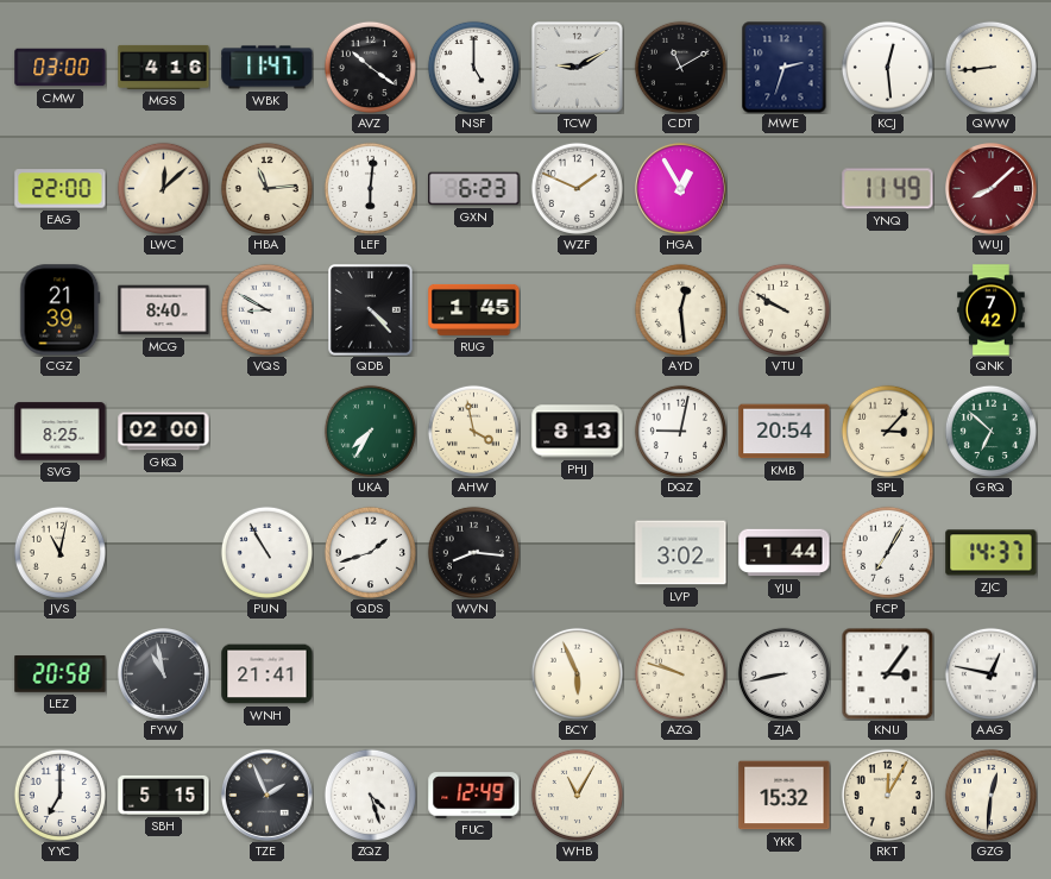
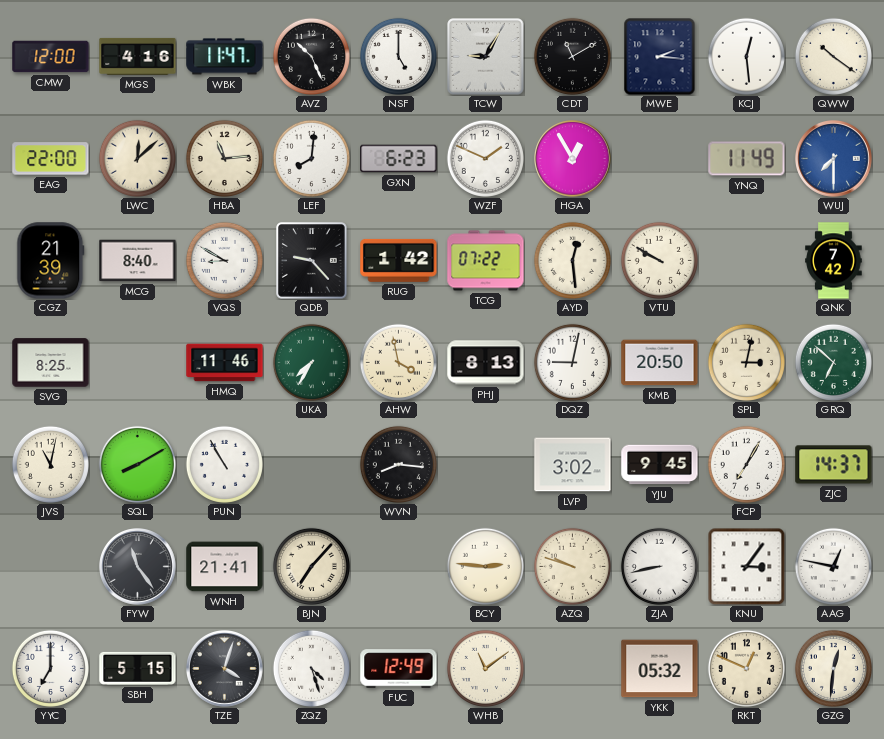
CMW: 03:00 -> 12:00 (51, 57)
AVZ: 10:21 -> 10:26 (311, 56)
TCW: 9:10 -> 9:05 (486, 57)
MWE: 2:33 -> 2:16 (660, 56)
QWW: 8:44 -> 10:21 (833, 56)
LEF: 6:01 -> 8:01 (311, 158)
WUJ: 8:08 -> 7:30 (834, 159)
WUJ dial: burgundy -> blue (834, 159)
QDB: 4:23 -> 9:23 (312, 261)
RUG: 1:45 -> 1:42 (399, 260)
TCG: none -> 07:22 (486, 261)
GKQ: 02:00 -> none (164, 432)
HMQ: none -> 11:46 (225, 363)
KMB: 20:54 -> 20:50 (660, 363)
SPL: 3:07 -> 3:02 (746, 362)
SQL: none -> 8:10 (137, 464)
QDS: 1:42 -> none (370, 552)
YJU: 1:44 -> 9:45 (660, 465)
LEZ: 20:58 -> none (61, 674)
FYW: 10:58 -> 11:24 (138, 567)
BJN: none -> 7:07 (311, 566)
BCY: 5:56 -> 2:46 (485, 566)
TZE: 1:56 -> 4:03 (225, 669)
WHB: 11:05 -> 11:09 (485, 668)
YKK: 15:32 -> 05:32 (660, 669)
RKT: 12:05 -> 12:49 (746, 668)
